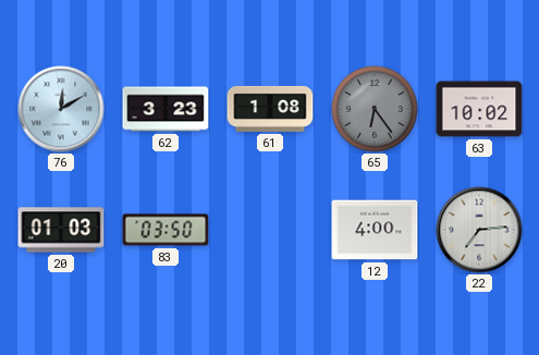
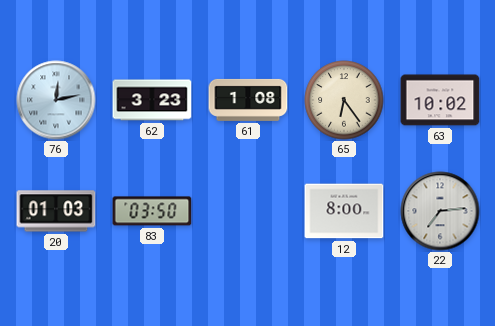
76: 12:10 -> 12:13 (56, 100)
65 dial: grey -> cream (344, 100)
12: 4:00 -> 8:00 (344, 211)
